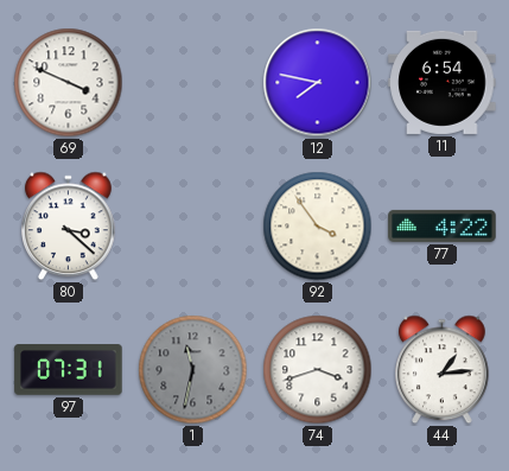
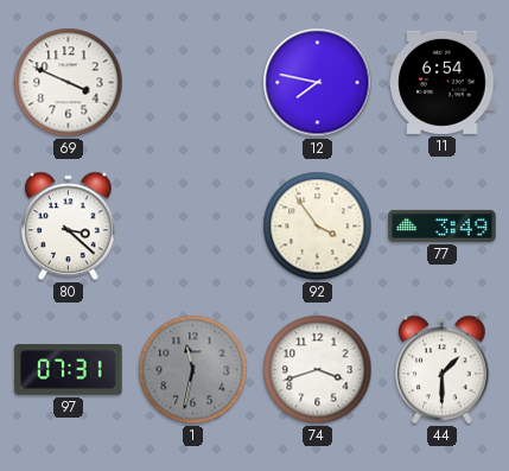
77: 4:22 -> 3:49 (443, 225)
44: 1:14 -> 1:30 (443, 370)
